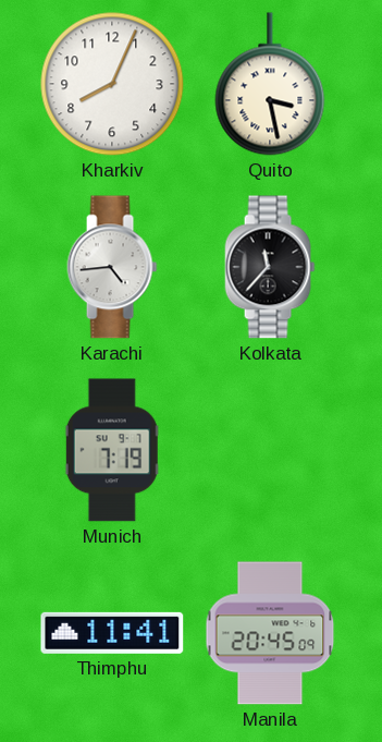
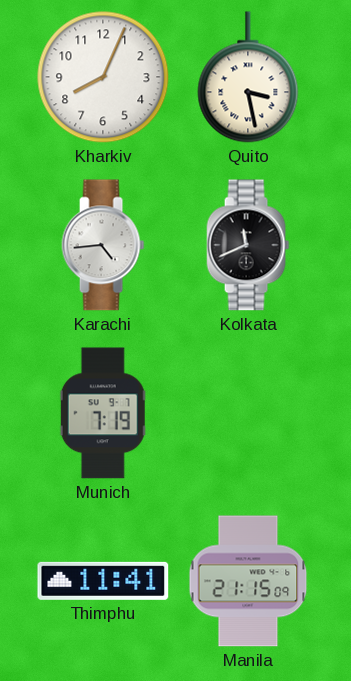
Kolkata: 11:37 -> 11:41 (248, 245)
Manila: 20:45 -> 21:15 (248, 581)
